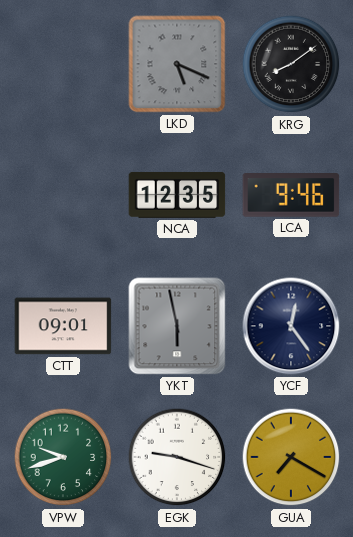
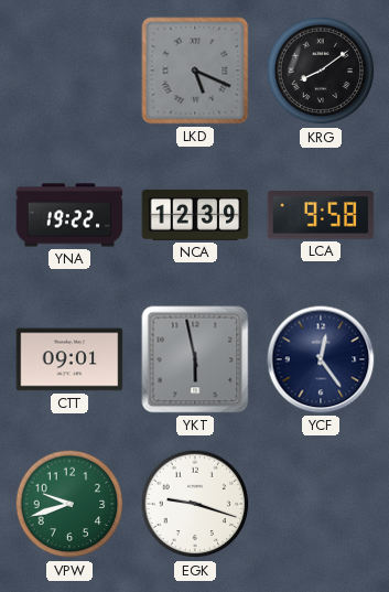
YNA: none -> 19:22 (69, 215)
NCA: 12:35 -> 12:39 (195, 215)
LCA: 9:46 -> 9:58 (321, 215)
GUA: 7:20 -> none (291, 457)
